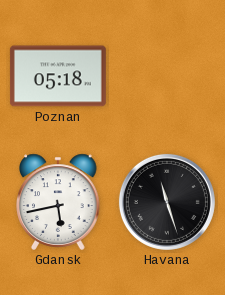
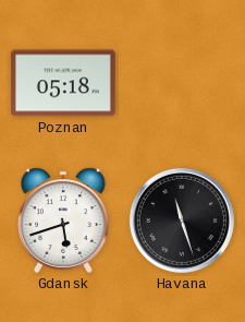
Gdansk: 5:43 -> 5:42 (63, 220)
